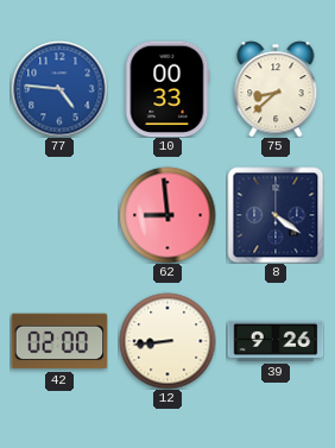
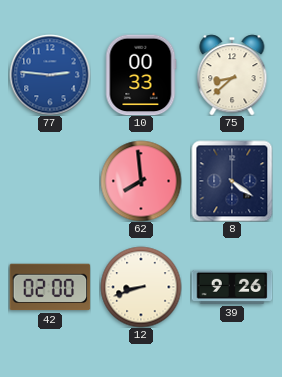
77: 4:46 -> 2:46 (50, 75)
62: 8:59 -> 7:59 (141, 181)
12: 8:44 -> 8:42 (141, 287)
